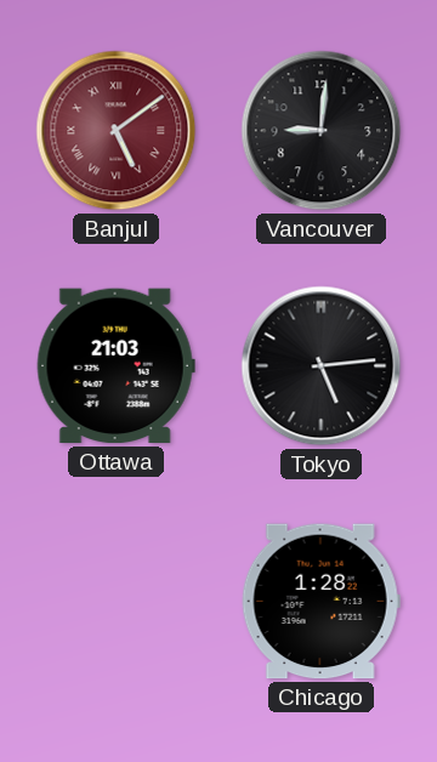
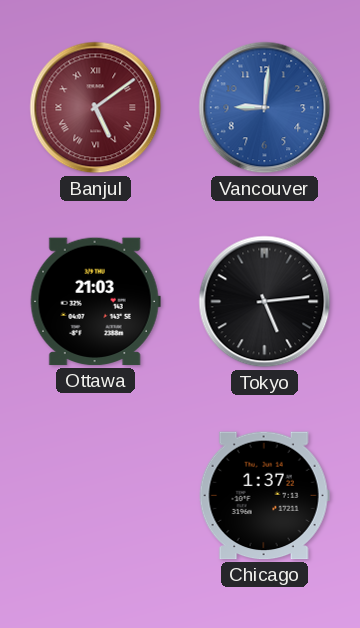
Vancouver dial: black -> blue (265, 108)
Chicago: 1:28 -> 1:37 (264, 496)
